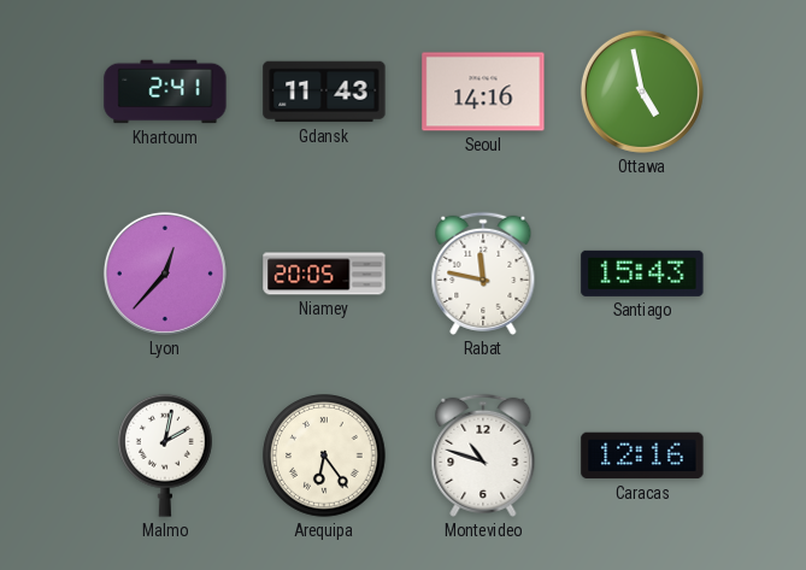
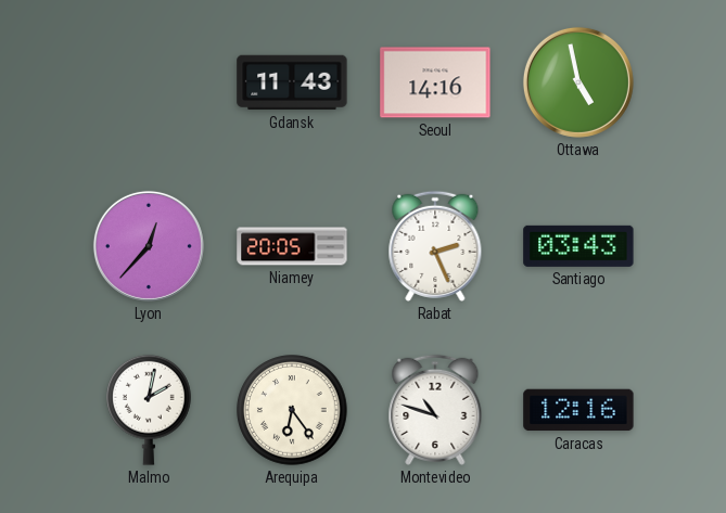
Khartoum: 2:41 -> none (165, 92)
Rabat: 11:47 -> 2:26 (435, 246)
Santiago: 15:43 -> 03:43 (578, 246)
